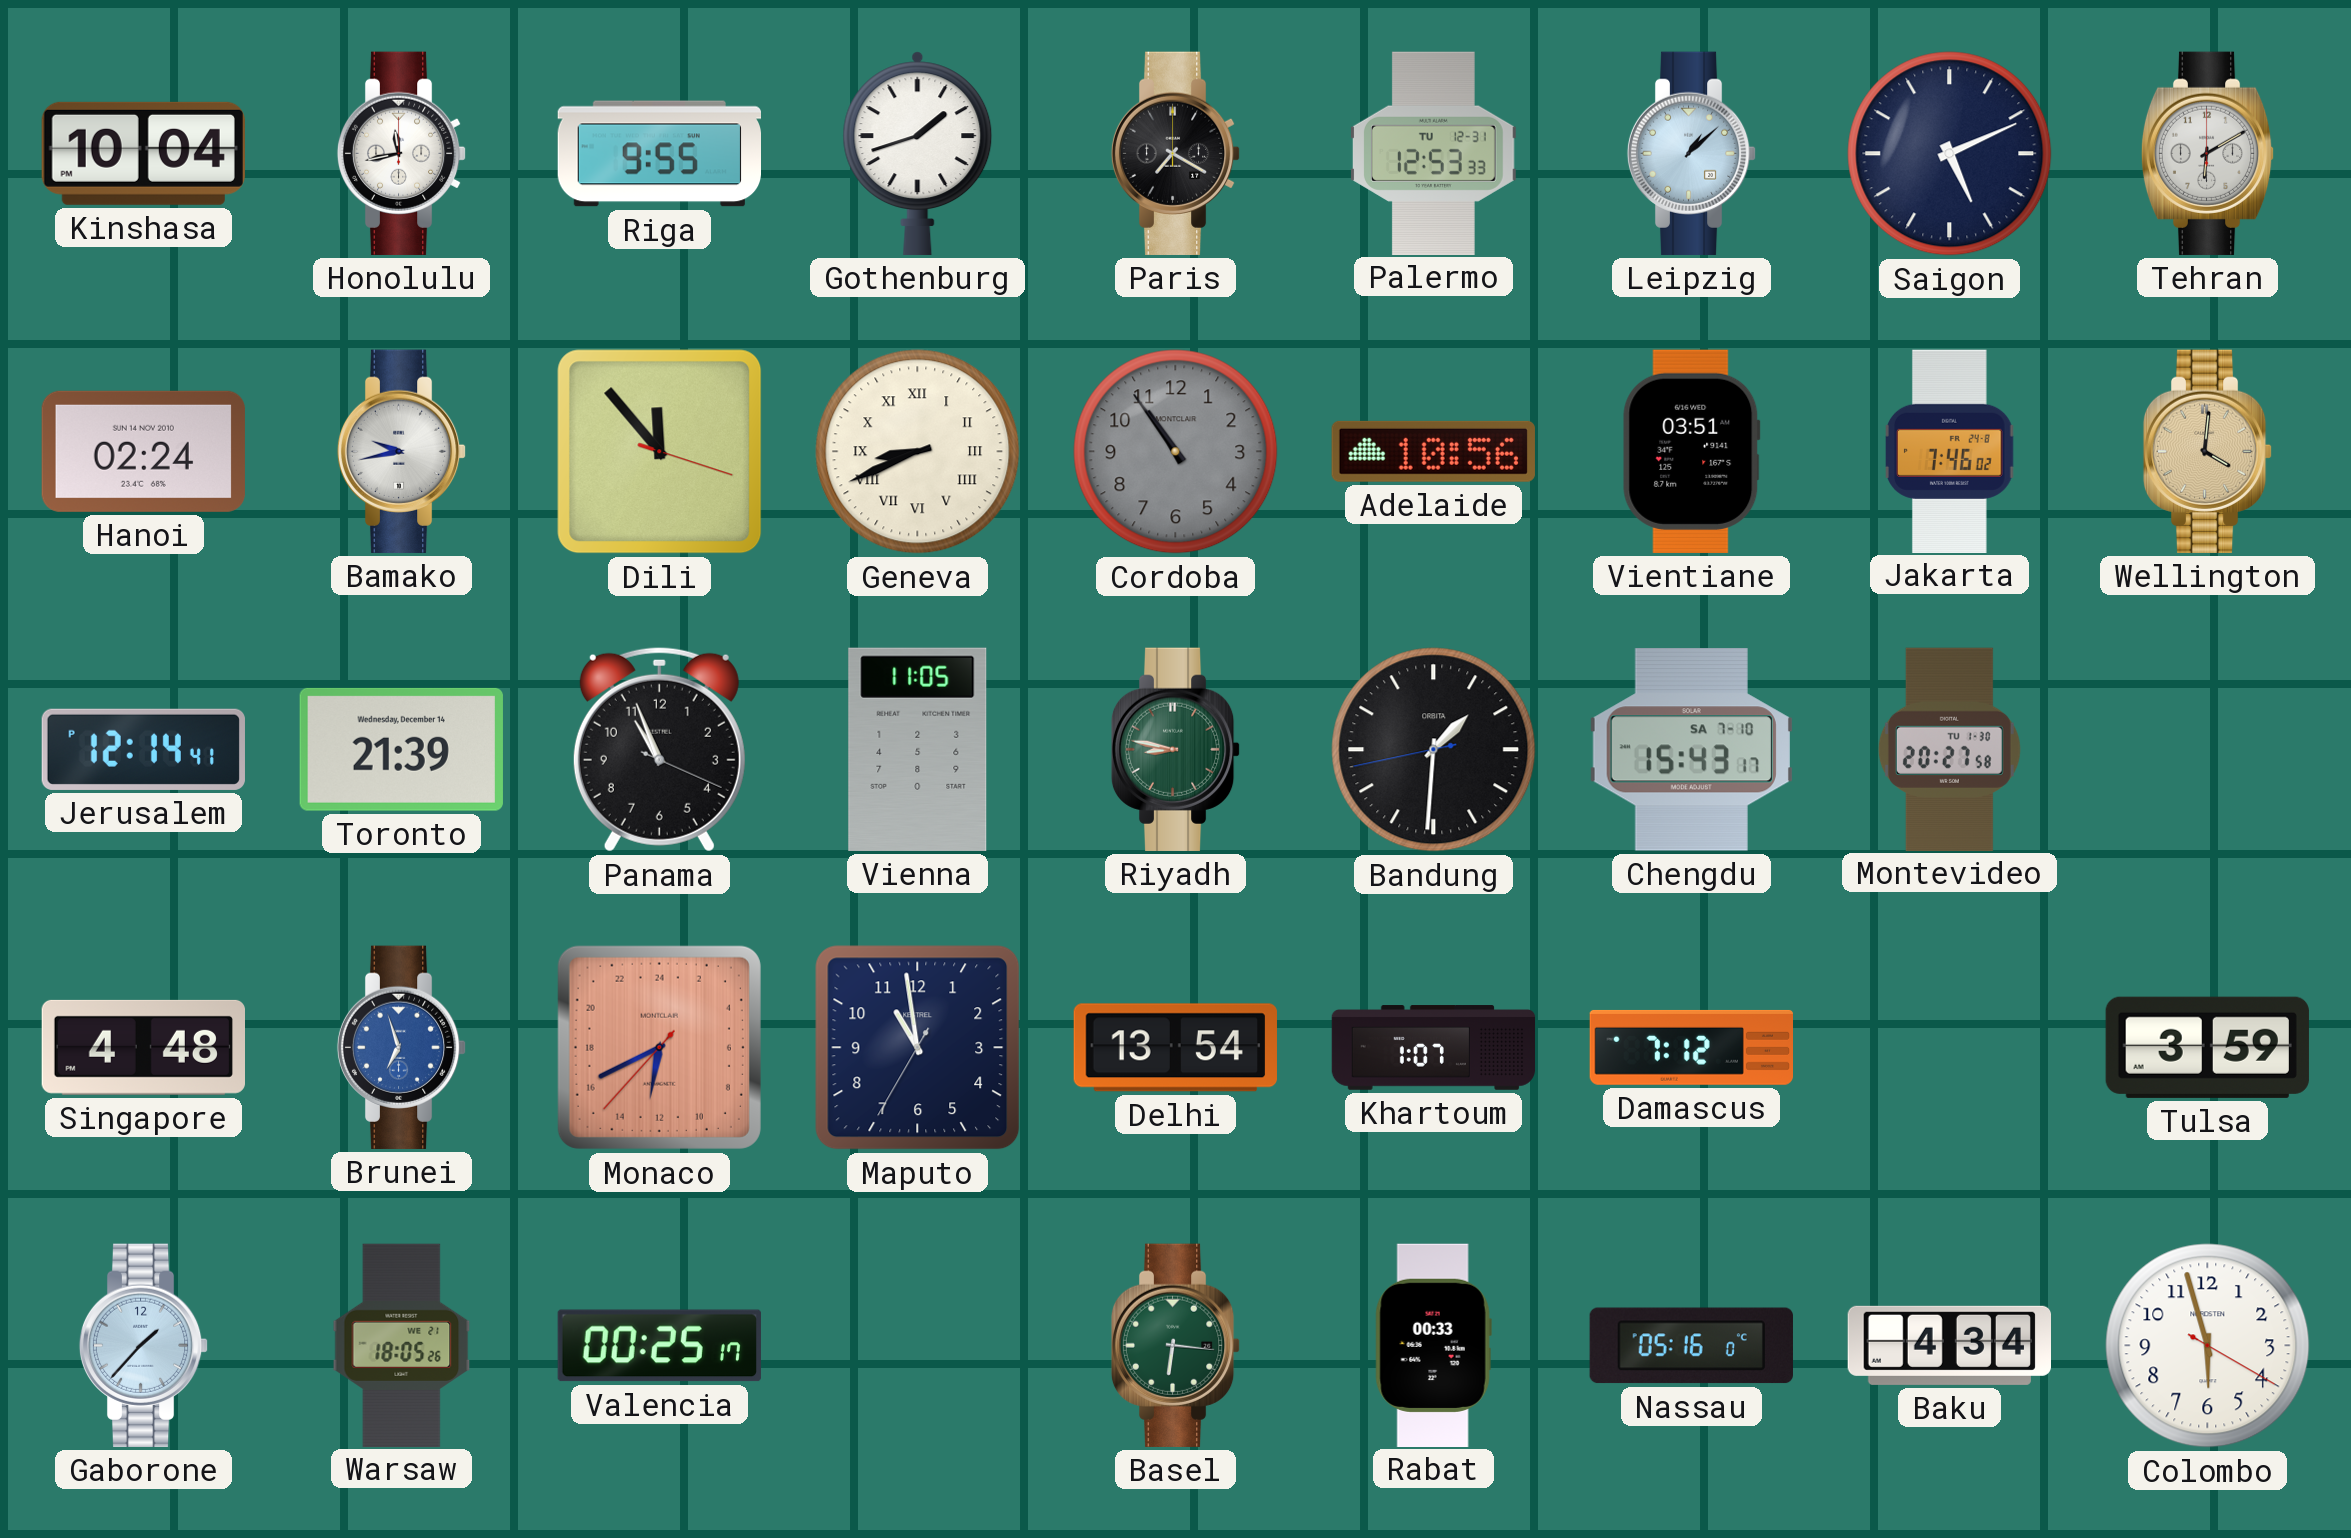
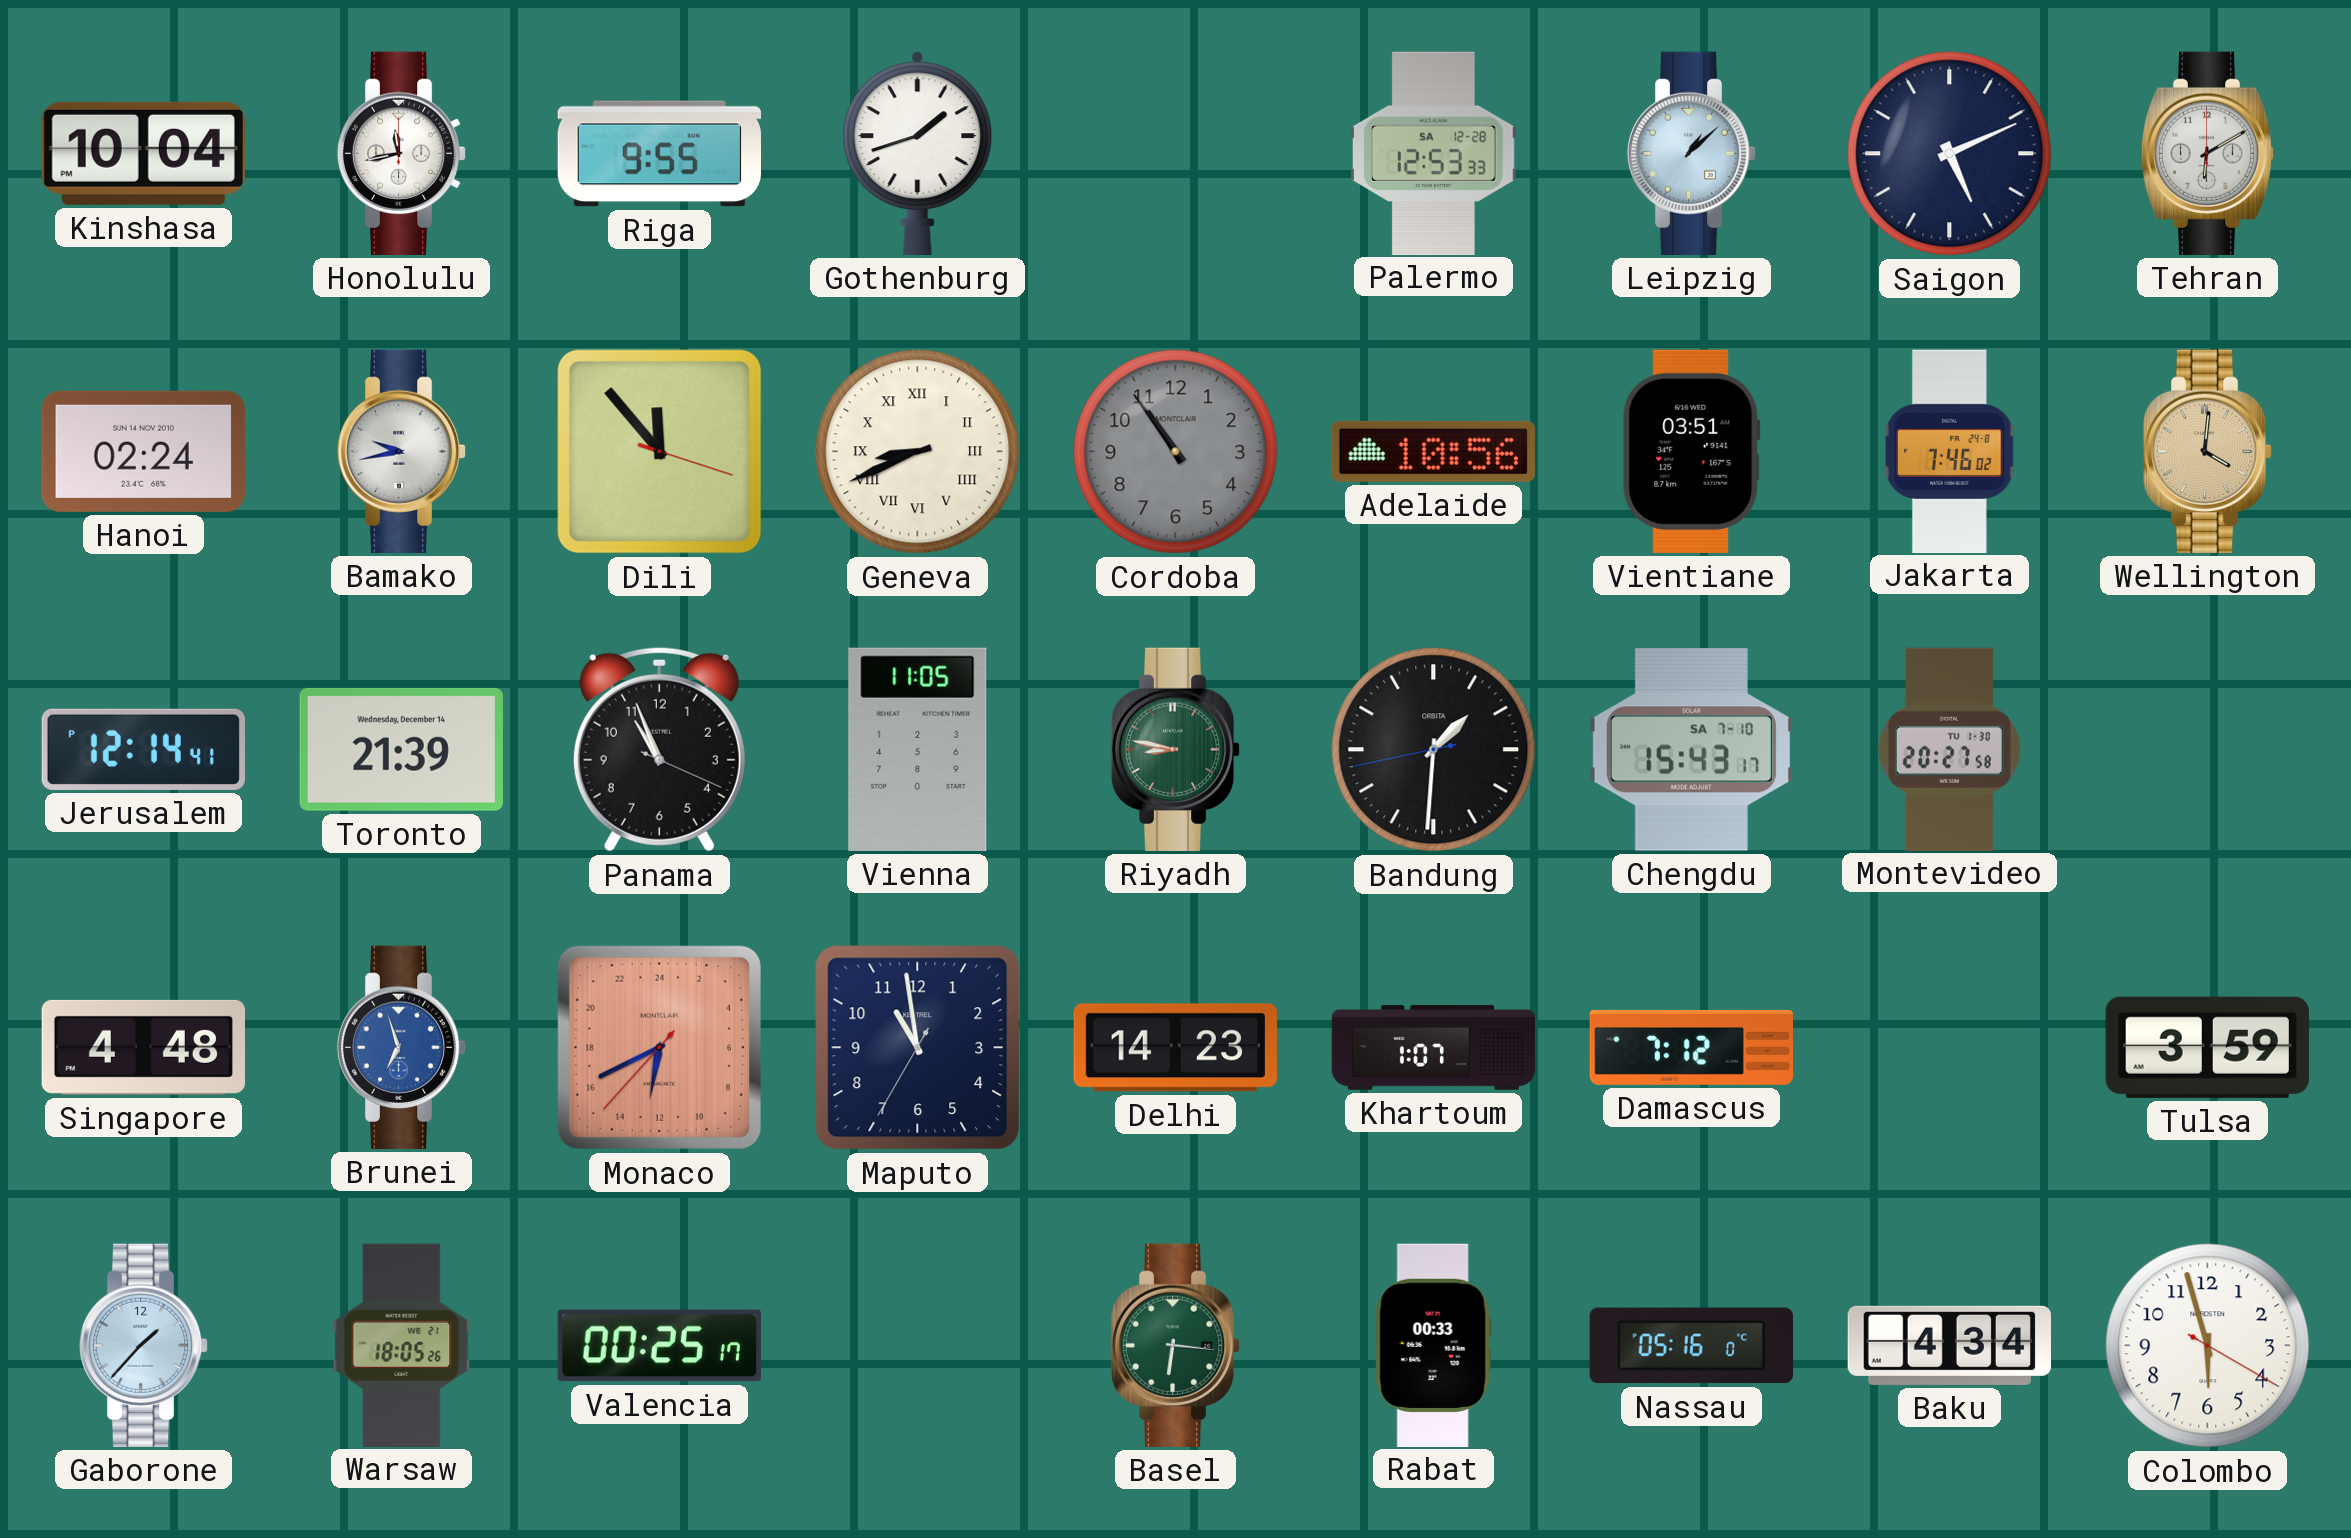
Paris: 7:20 -> none (1176, 153)
Palermo date: TU 12-31 -> SA 12-28 (1433, 153)
Delhi: 13:54 -> 14:23 (1175, 1048)
